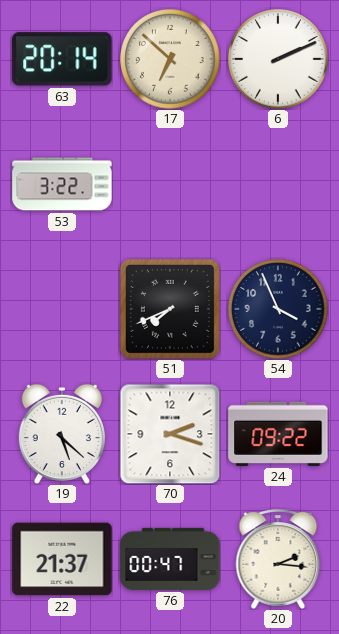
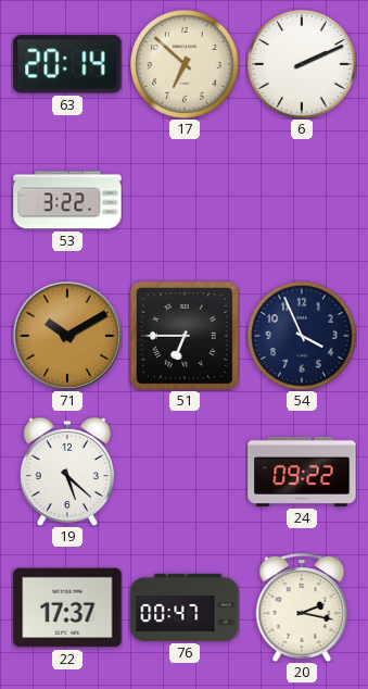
71: none -> 10:10 (67, 336)
51: 7:41 -> 6:45 (185, 336)
70: 2:18 -> none (170, 434)
22: 21:37 -> 17:37 (67, 607)
20: 2:16 -> 2:17 (302, 607)
